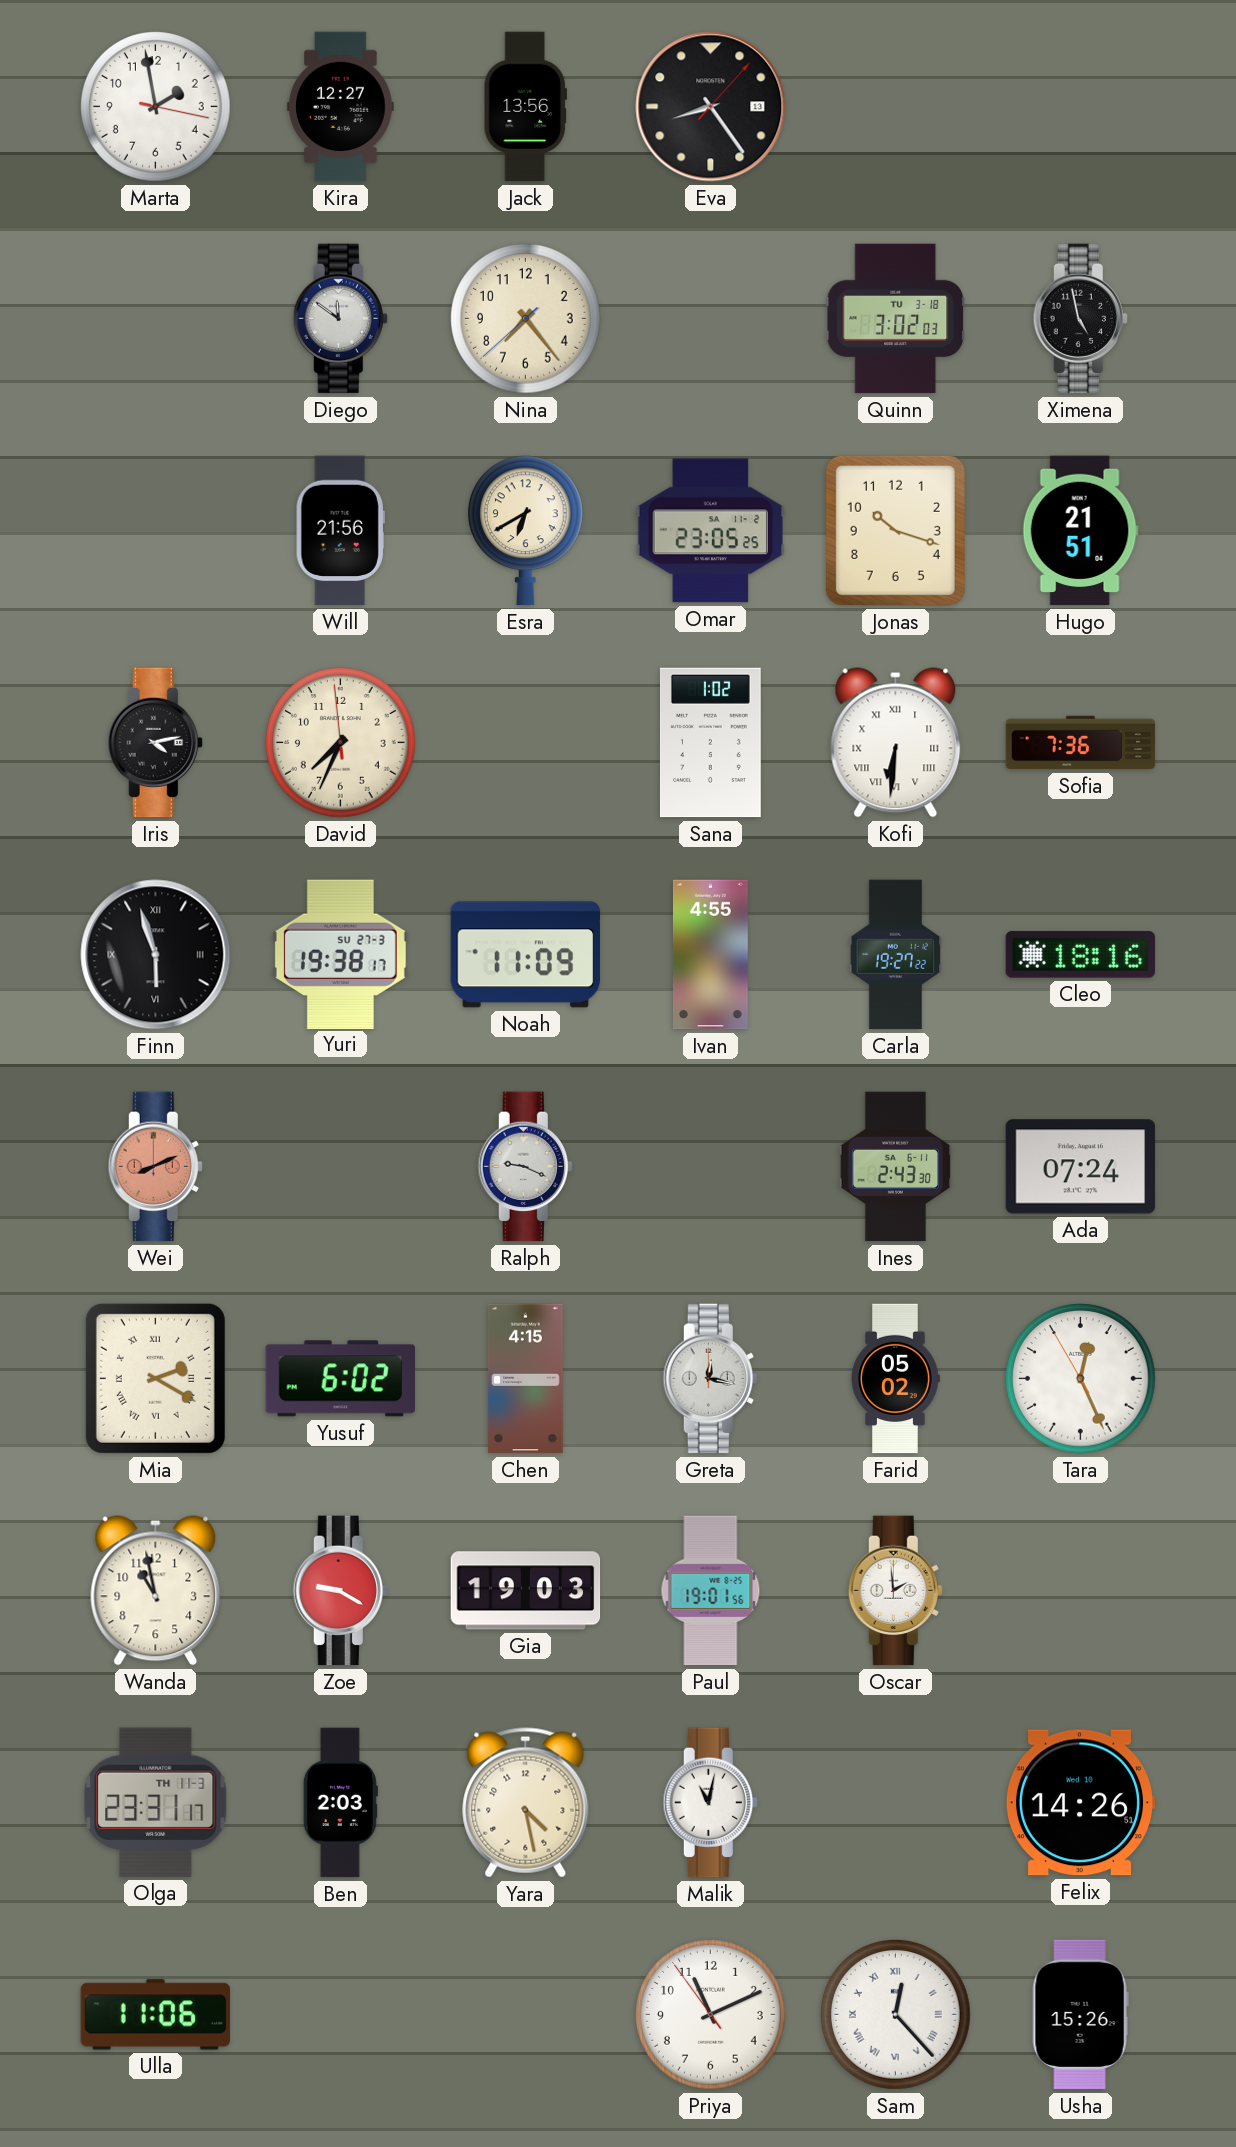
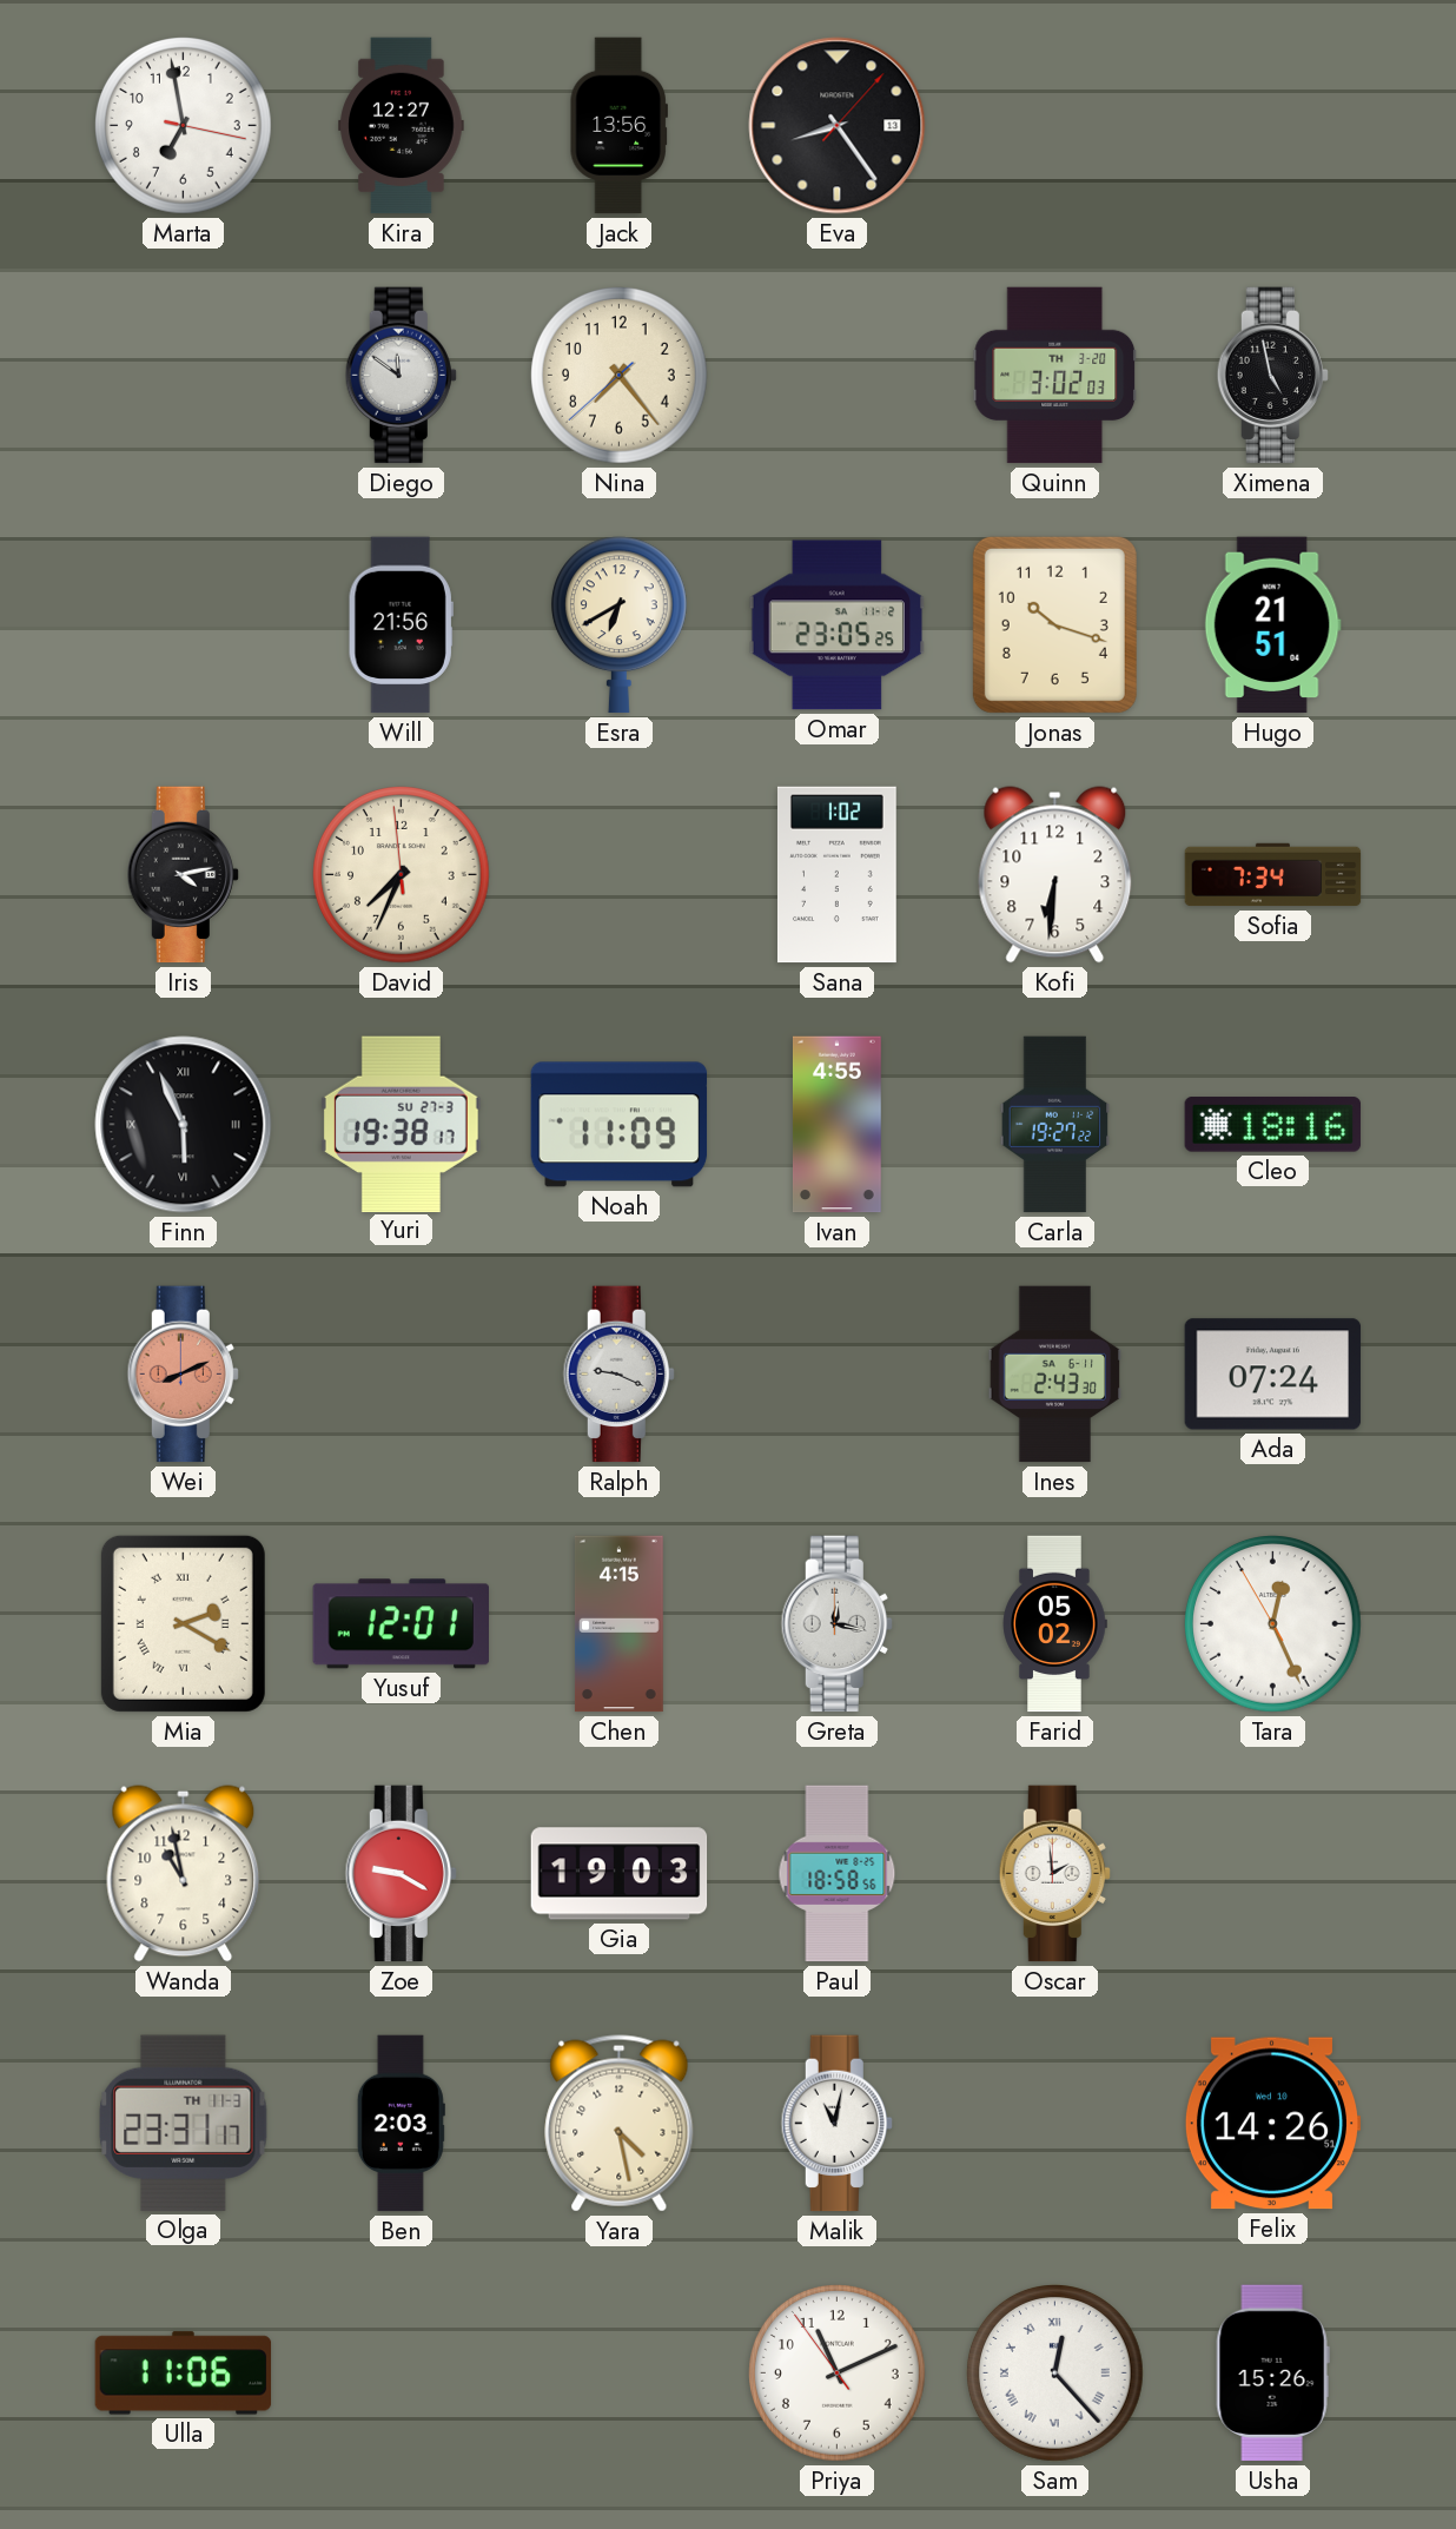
Marta: 1:58 -> 6:58 (184, 126)
Quinn date: TU 3-18 -> TH 3-20 (1055, 376)
Kofi numerals: Roman -> Arabic (1055, 875)
Sofia: 7:36 -> 7:34 (1273, 875)
Finn: 5:57 -> 5:56 (184, 1125)
Yusuf: 6:02 -> 12:01 (401, 1624)
Paul: 19:01 -> 18:58 (838, 1874)
